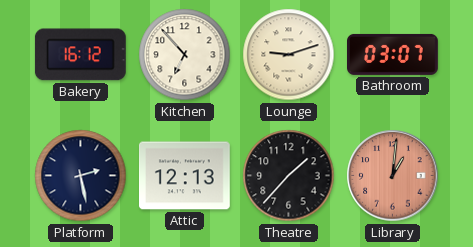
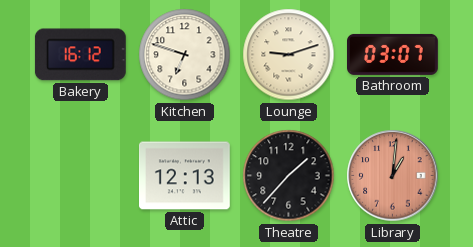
Kitchen: 6:53 -> 6:48 (185, 55)
Platform: 2:28 -> none (81, 176)
